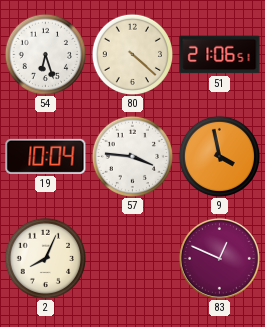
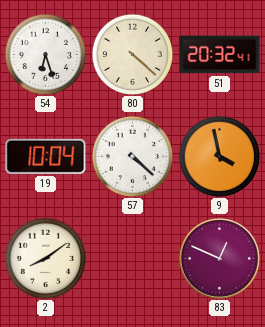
51: 21:06 -> 20:32 (220, 55)
57: 3:46 -> 4:22 (132, 156)
2: 8:04 -> 8:09 (45, 258)
